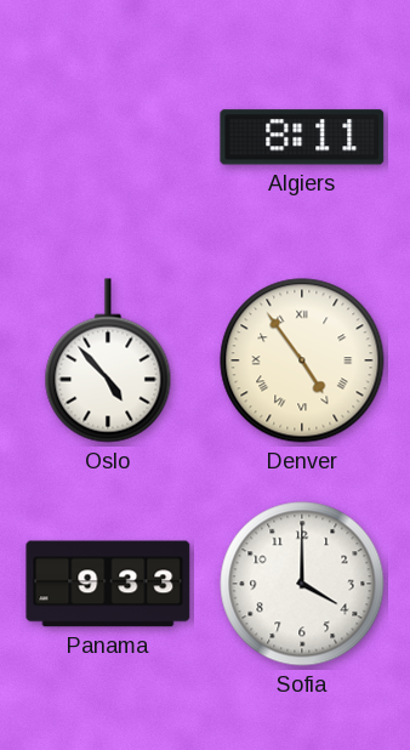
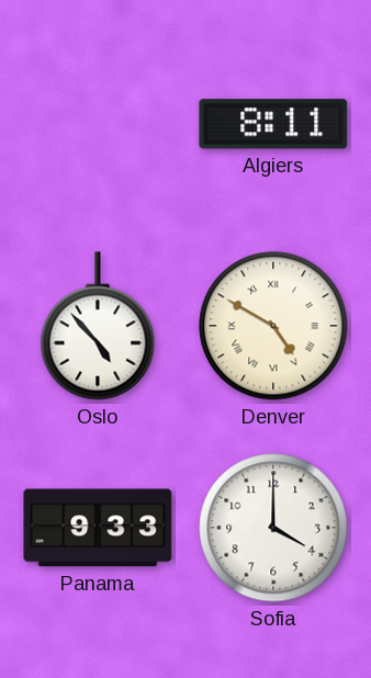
Denver: 4:54 -> 4:50 (273, 326)
